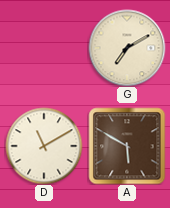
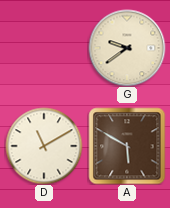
G: 7:10 -> 9:39 (127, 48)
